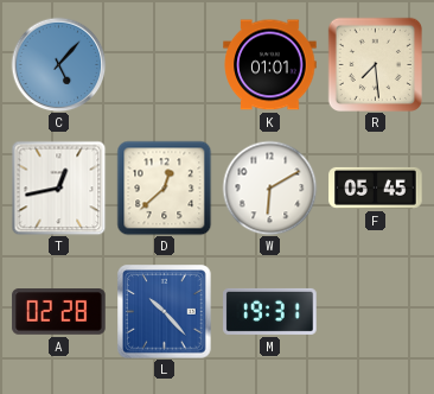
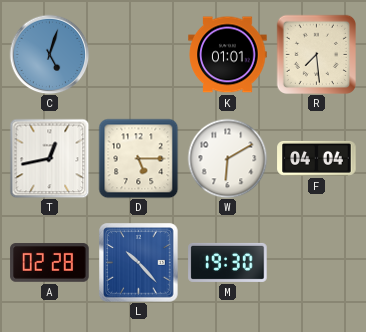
C: 5:07 -> 5:03 (49, 54)
D: 12:38 -> 5:15 (138, 158)
F: 05:45 -> 04:04 (317, 158)
M: 19:31 -> 19:30 (228, 262)
